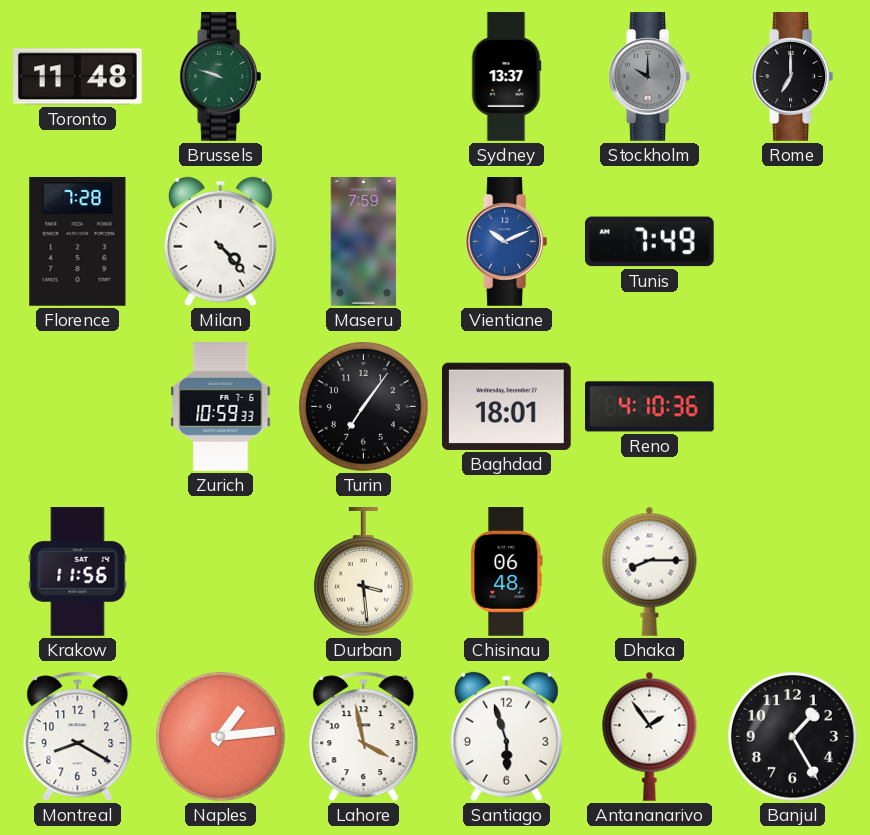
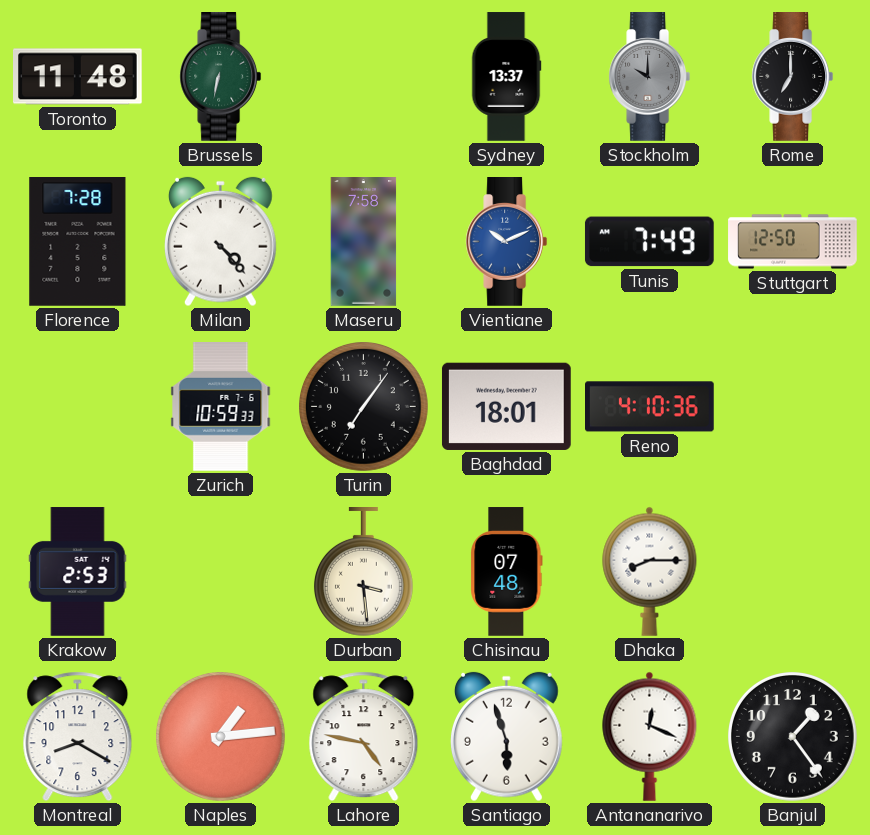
Brussels: 9:48 -> 6:32 (221, 77)
Maseru: 7:59 -> 7:58 (364, 242)
Stuttgart: none -> 12:50 (793, 242)
Krakow: 11:56 -> 2:53 (78, 572)
Chisinau: 06:48 -> 07:48 (507, 572)
Lahore: 3:58 -> 4:47 (364, 737)
Antananarivo: 1:54 -> 12:19 (650, 736)
Banjul: 1:25 -> 1:24 (793, 737)
